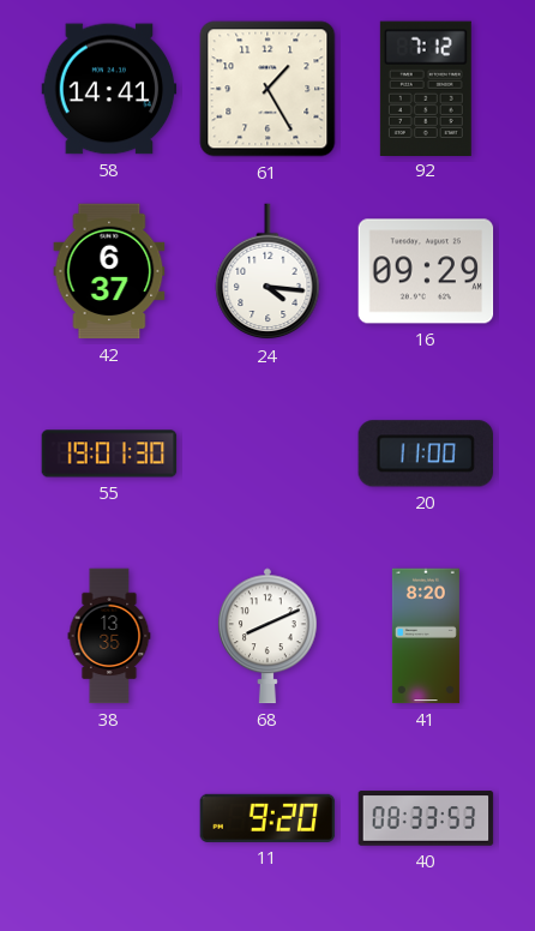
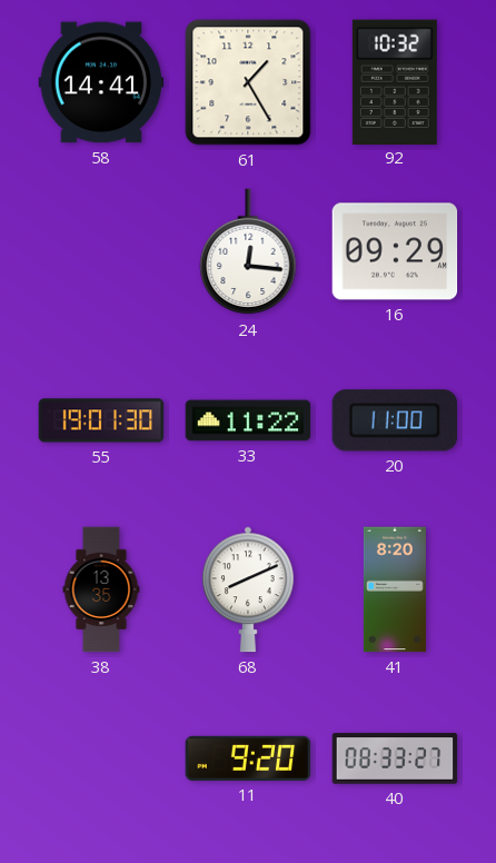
92: 7:12 -> 10:32 (395, 81)
42: 6:37 -> none (109, 271)
24: 4:16 -> 12:16 (248, 252)
33: none -> 11:22 (248, 420)
40: 08:33:53 -> 08:33:27 (395, 758)
